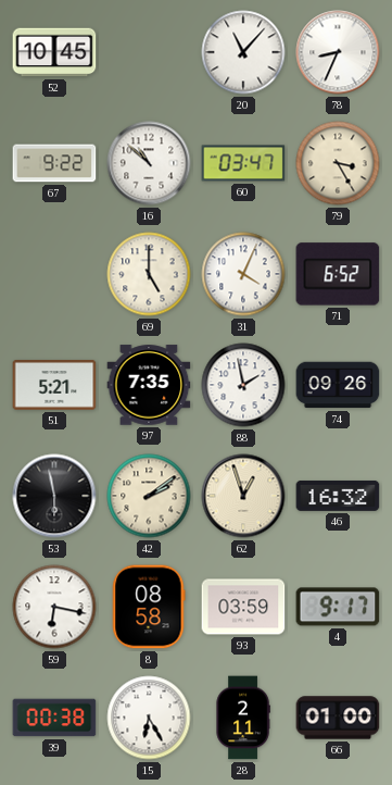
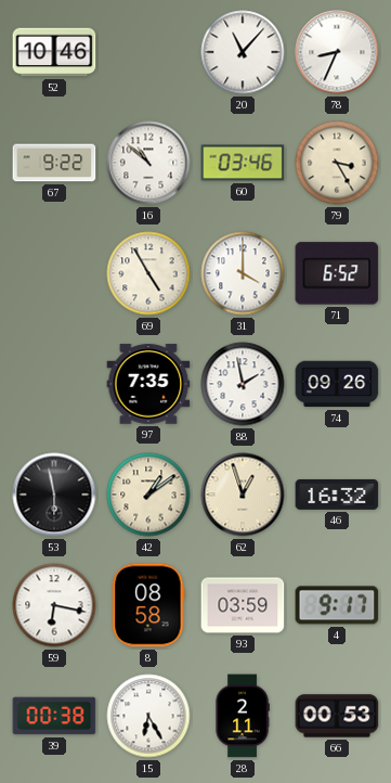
52: 10:45 -> 10:46 (54, 52)
60: 03:47 -> 03:46 (243, 163)
69: 5:00 -> 4:55 (148, 273)
31: 4:04 -> 4:00 (243, 273)
51: 5:21 -> none (54, 386)
42: 2:09 -> 1:09 (148, 495)
66: 01:00 -> 00:53 (337, 716)
